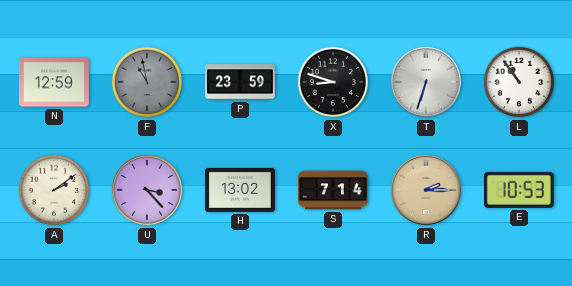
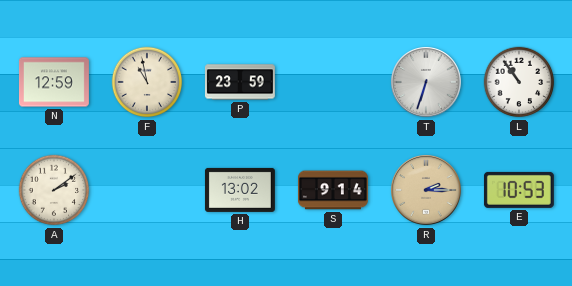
F dial: grey -> cream (147, 82)
X: 8:48 -> none (333, 82)
U: 3:23 -> none (148, 191)
S: 7:14 -> 9:14 (333, 190)
